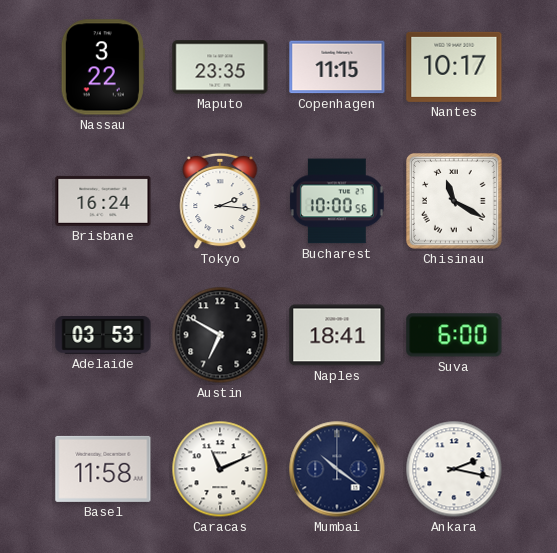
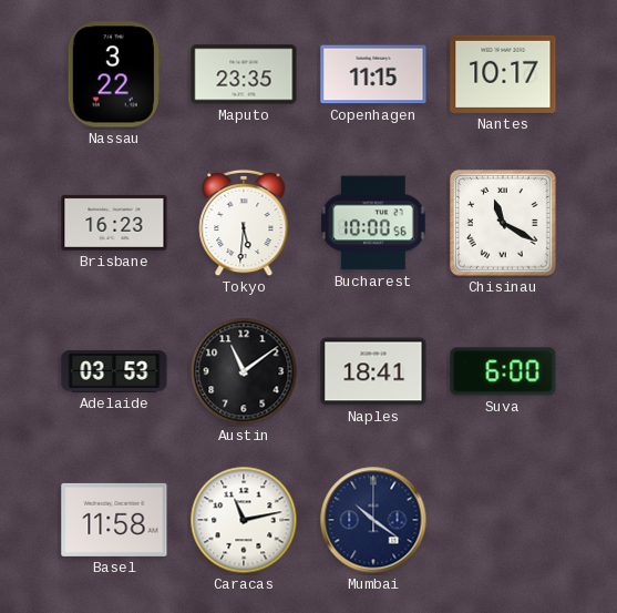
Brisbane: 16:24 -> 16:23 (114, 223)
Tokyo: 2:16 -> 5:31 (244, 223)
Austin: 6:50 -> 11:09 (244, 371)
Caracas: 11:11 -> 11:13 (244, 520)
Ankara: 2:17 -> none (454, 469)
